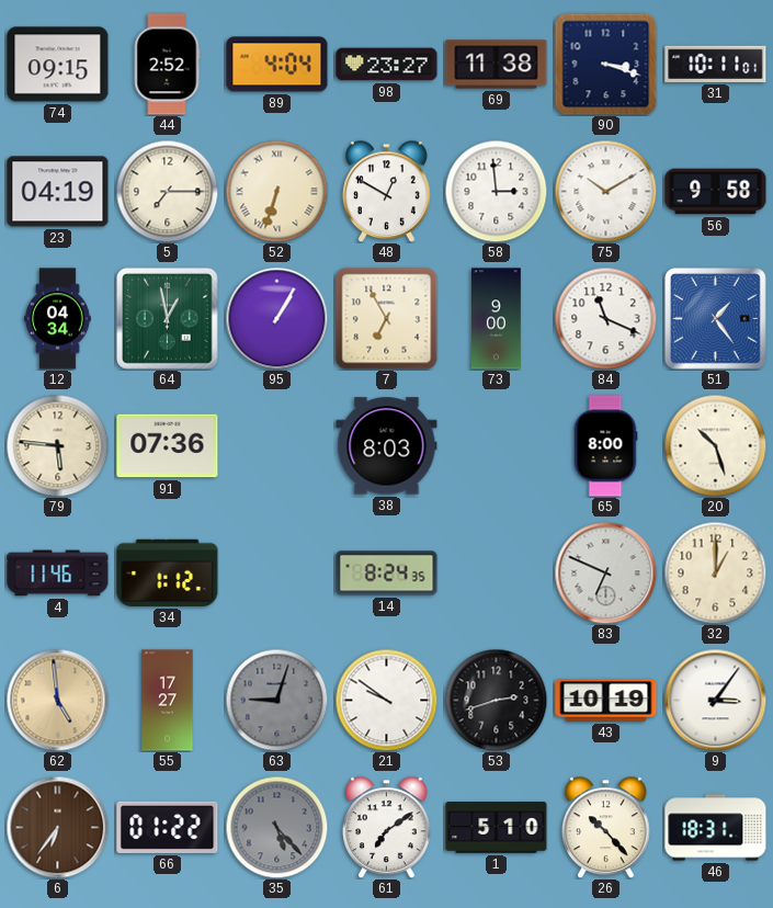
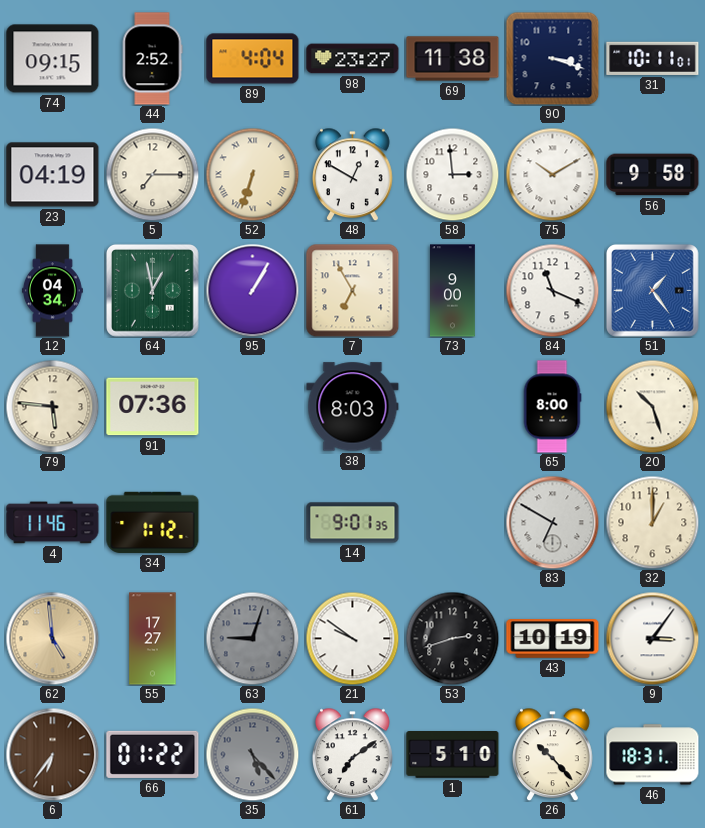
14: 8:24 -> 9:01 (353, 523)
83: 6:49 -> 6:50 (552, 522)
